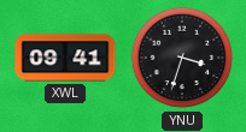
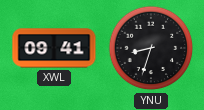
YNU: 3:33 -> 8:33 (151, 48)
